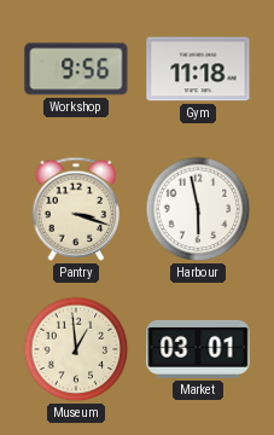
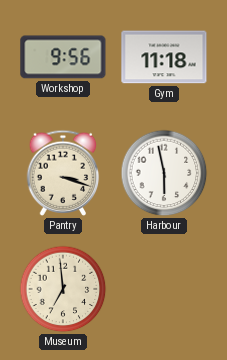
Museum: 12:59 -> 6:59 (63, 289)
Market: 03:01 -> none (198, 349)
